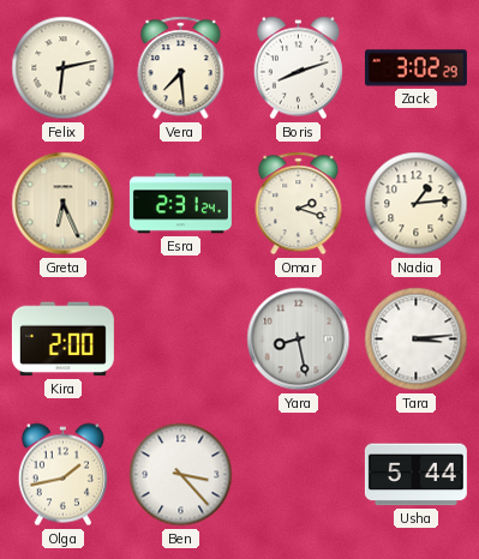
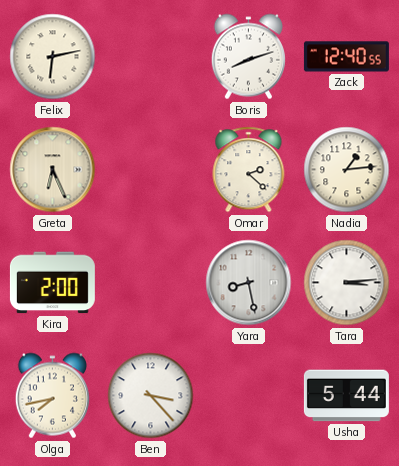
Vera: 7:29 -> none (181, 68)
Zack: 3:02 -> 12:40 (346, 57)
Esra: 2:31 -> none (180, 204)
Omar: 2:18 -> 2:22 (249, 170)
Olga: 1:43 -> 7:43 (52, 396)
